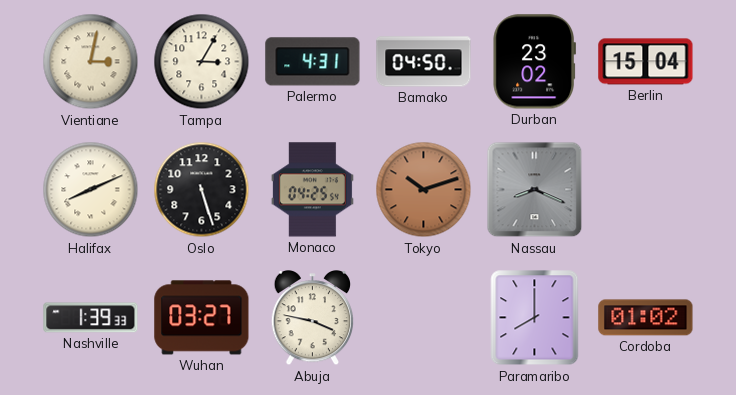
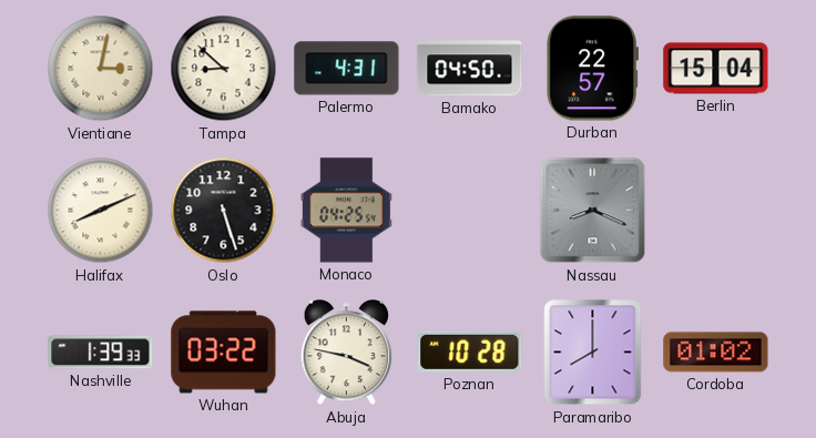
Tampa: 3:05 -> 8:52 (224, 69)
Durban: 23:02 -> 22:57 (592, 69)
Tokyo: 10:12 -> none (424, 190)
Wuhan: 03:27 -> 03:22 (224, 353)
Poznan: none -> 10:28 (470, 352)
